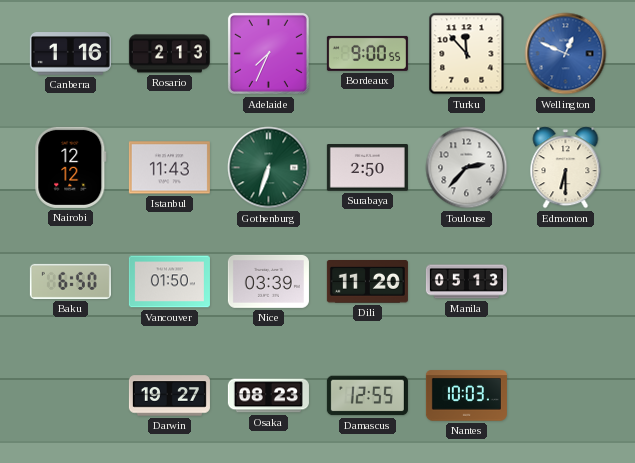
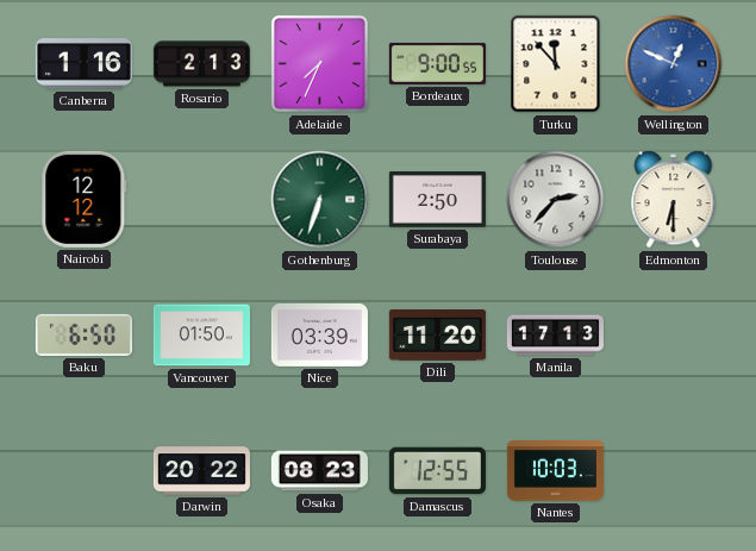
Istanbul: 11:43 -> none (169, 168)
Manila: 05:13 -> 17:13 (555, 336)
Darwin: 19:27 -> 20:22 (201, 471)
